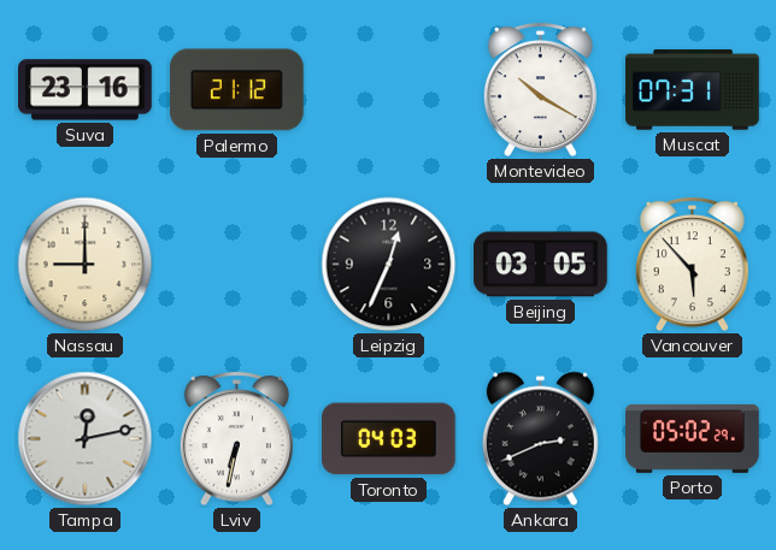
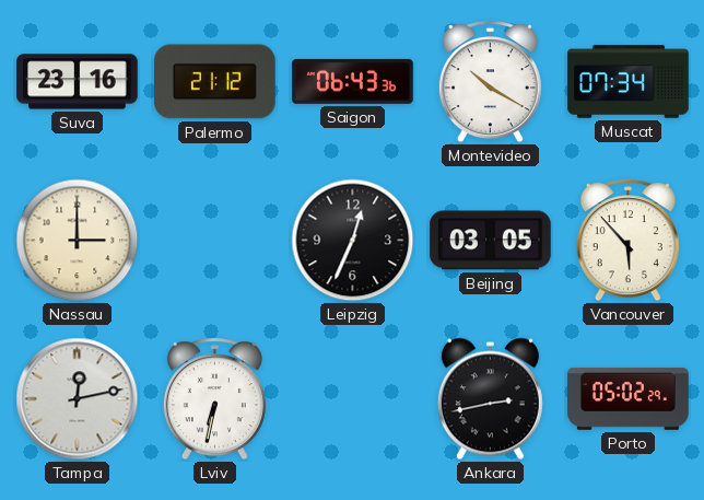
Saigon: none -> 06:43 (353, 81)
Muscat: 07:31 -> 07:34 (629, 82)
Nassau: 9:00 -> 3:00 (78, 241)
Toronto: 04:03 -> none (389, 439)
Ankara: 2:41 -> 2:43 (490, 399)
